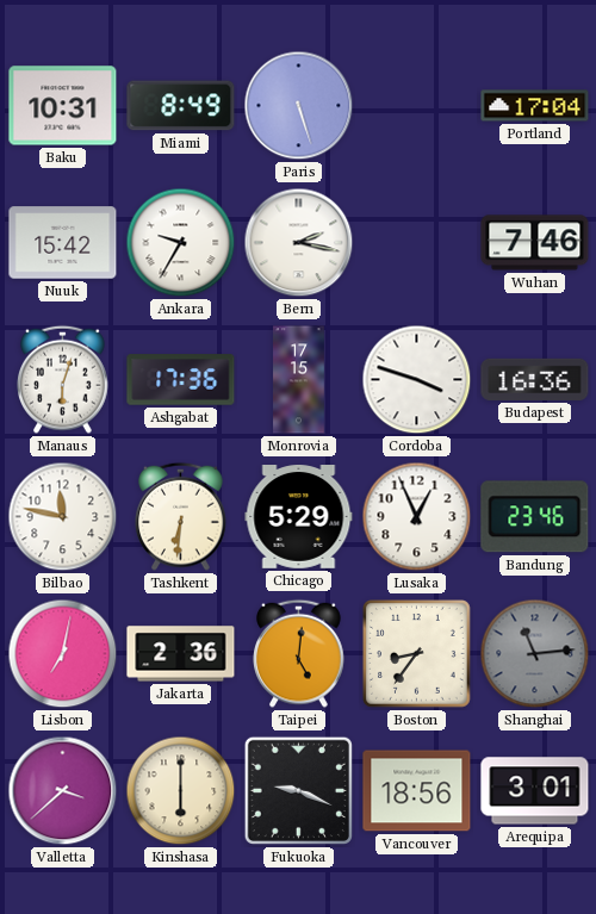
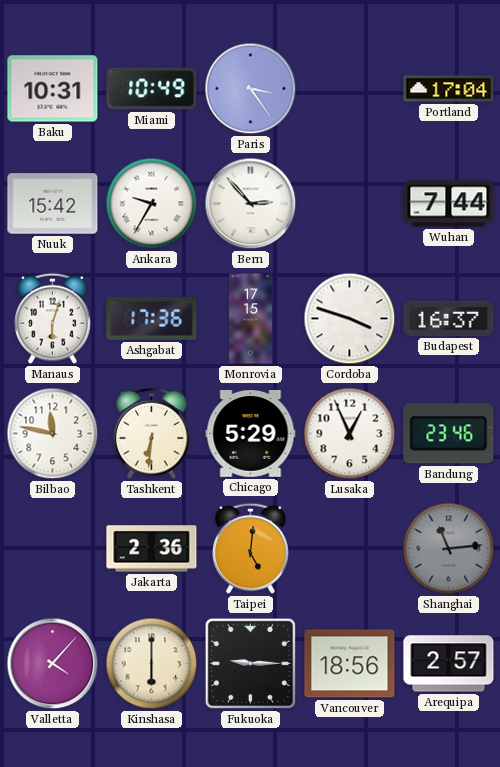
Miami: 8:49 -> 10:49 (152, 89)
Paris: 5:27 -> 3:24 (251, 89)
Bern: 2:17 -> 2:53 (251, 204)
Wuhan: 7:46 -> 7:44 (449, 204)
Budapest: 16:36 -> 16:37 (449, 318)
Lisbon: 7:02 -> none (63, 654)
Boston: 8:36 -> none (417, 654)
Valletta: 3:38 -> 4:07 (53, 664)
Fukuoka: 9:19 -> 9:15 (250, 663)
Arequipa: 3:01 -> 2:57 (449, 664)
